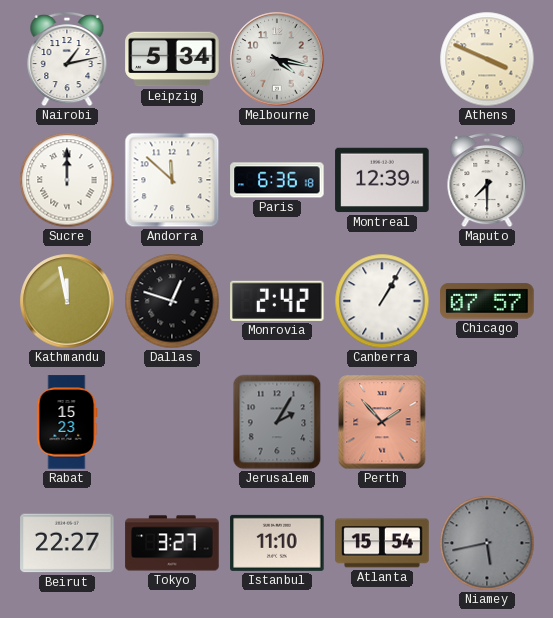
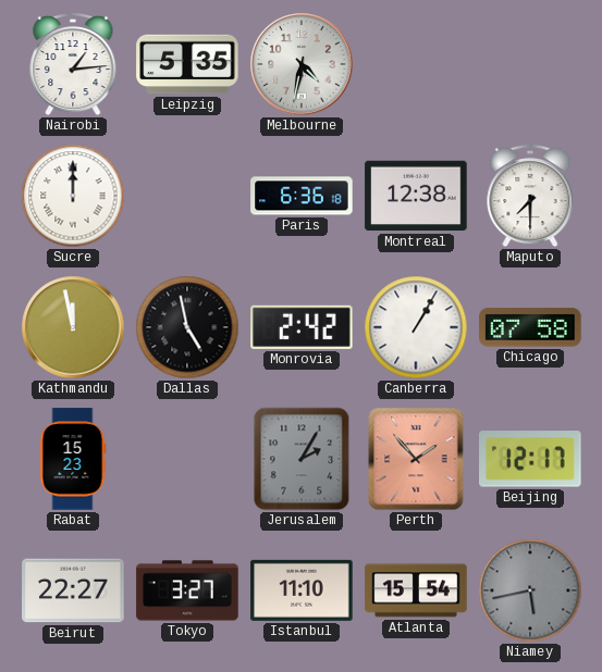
Nairobi: 1:13 -> 1:14 (73, 64)
Leipzig: 5:34 -> 5:35 (187, 64)
Melbourne: 4:17 -> 4:32 (302, 64)
Athens: 3:49 -> none (487, 59)
Andorra: 11:52 -> none (172, 180)
Montreal: 12:39 -> 12:38 (416, 196)
Dallas: 12:48 -> 4:58 (187, 327)
Chicago: 07:57 -> 07:58 (530, 327)
Beijing: none -> 12:17 (531, 459)
